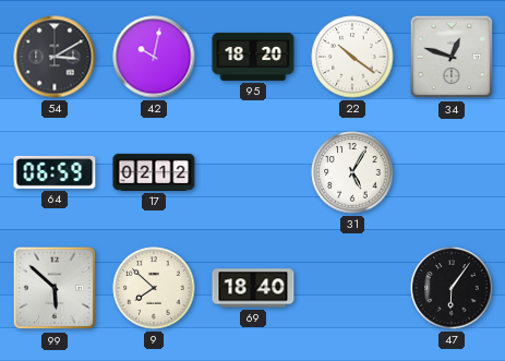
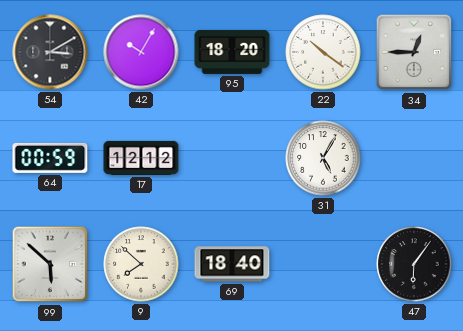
42: 10:02 -> 10:05 (141, 52)
34: 12:48 -> 12:45 (414, 52)
64: 06:59 -> 00:59 (50, 158)
17: 02:12 -> 12:12 (141, 158)
